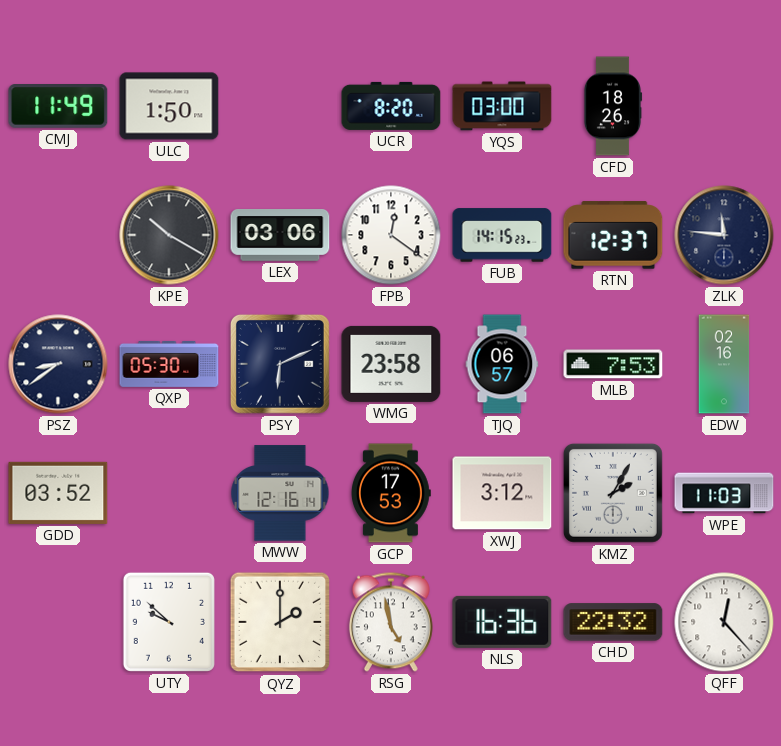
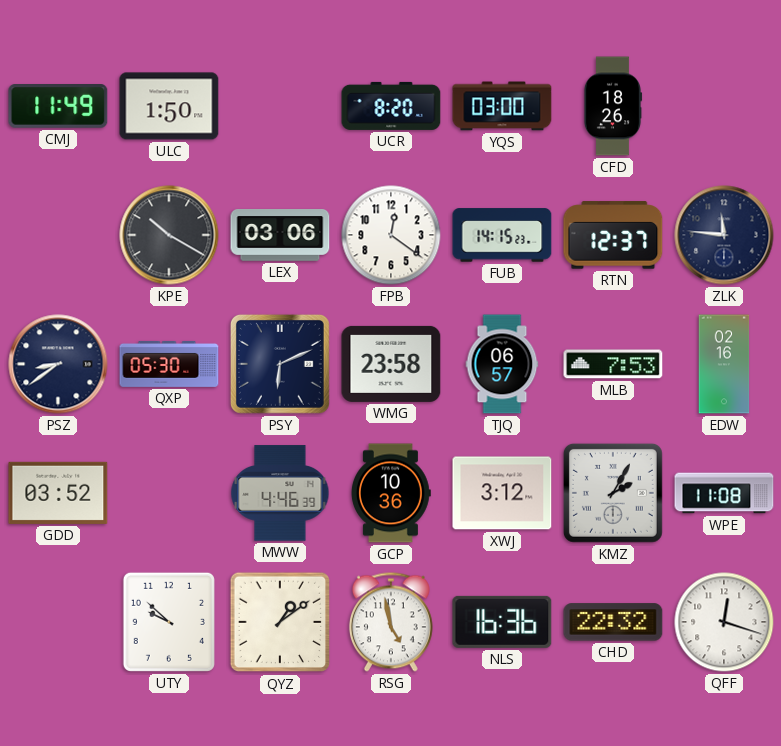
MWW: 12:16 -> 4:46 (280, 493)
GCP: 17:53 -> 10:36 (391, 493)
WPE: 11:03 -> 11:08 (724, 493)
QYZ: 2:00 -> 1:09 (280, 622)
QFF: 12:23 -> 12:18 (724, 622)
